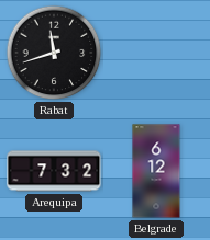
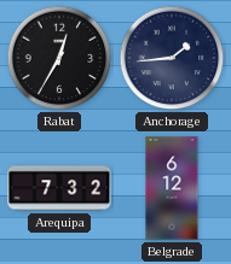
Rabat: 11:42 -> 12:35 (59, 58)
Anchorage: none -> 1:44 (172, 58)
